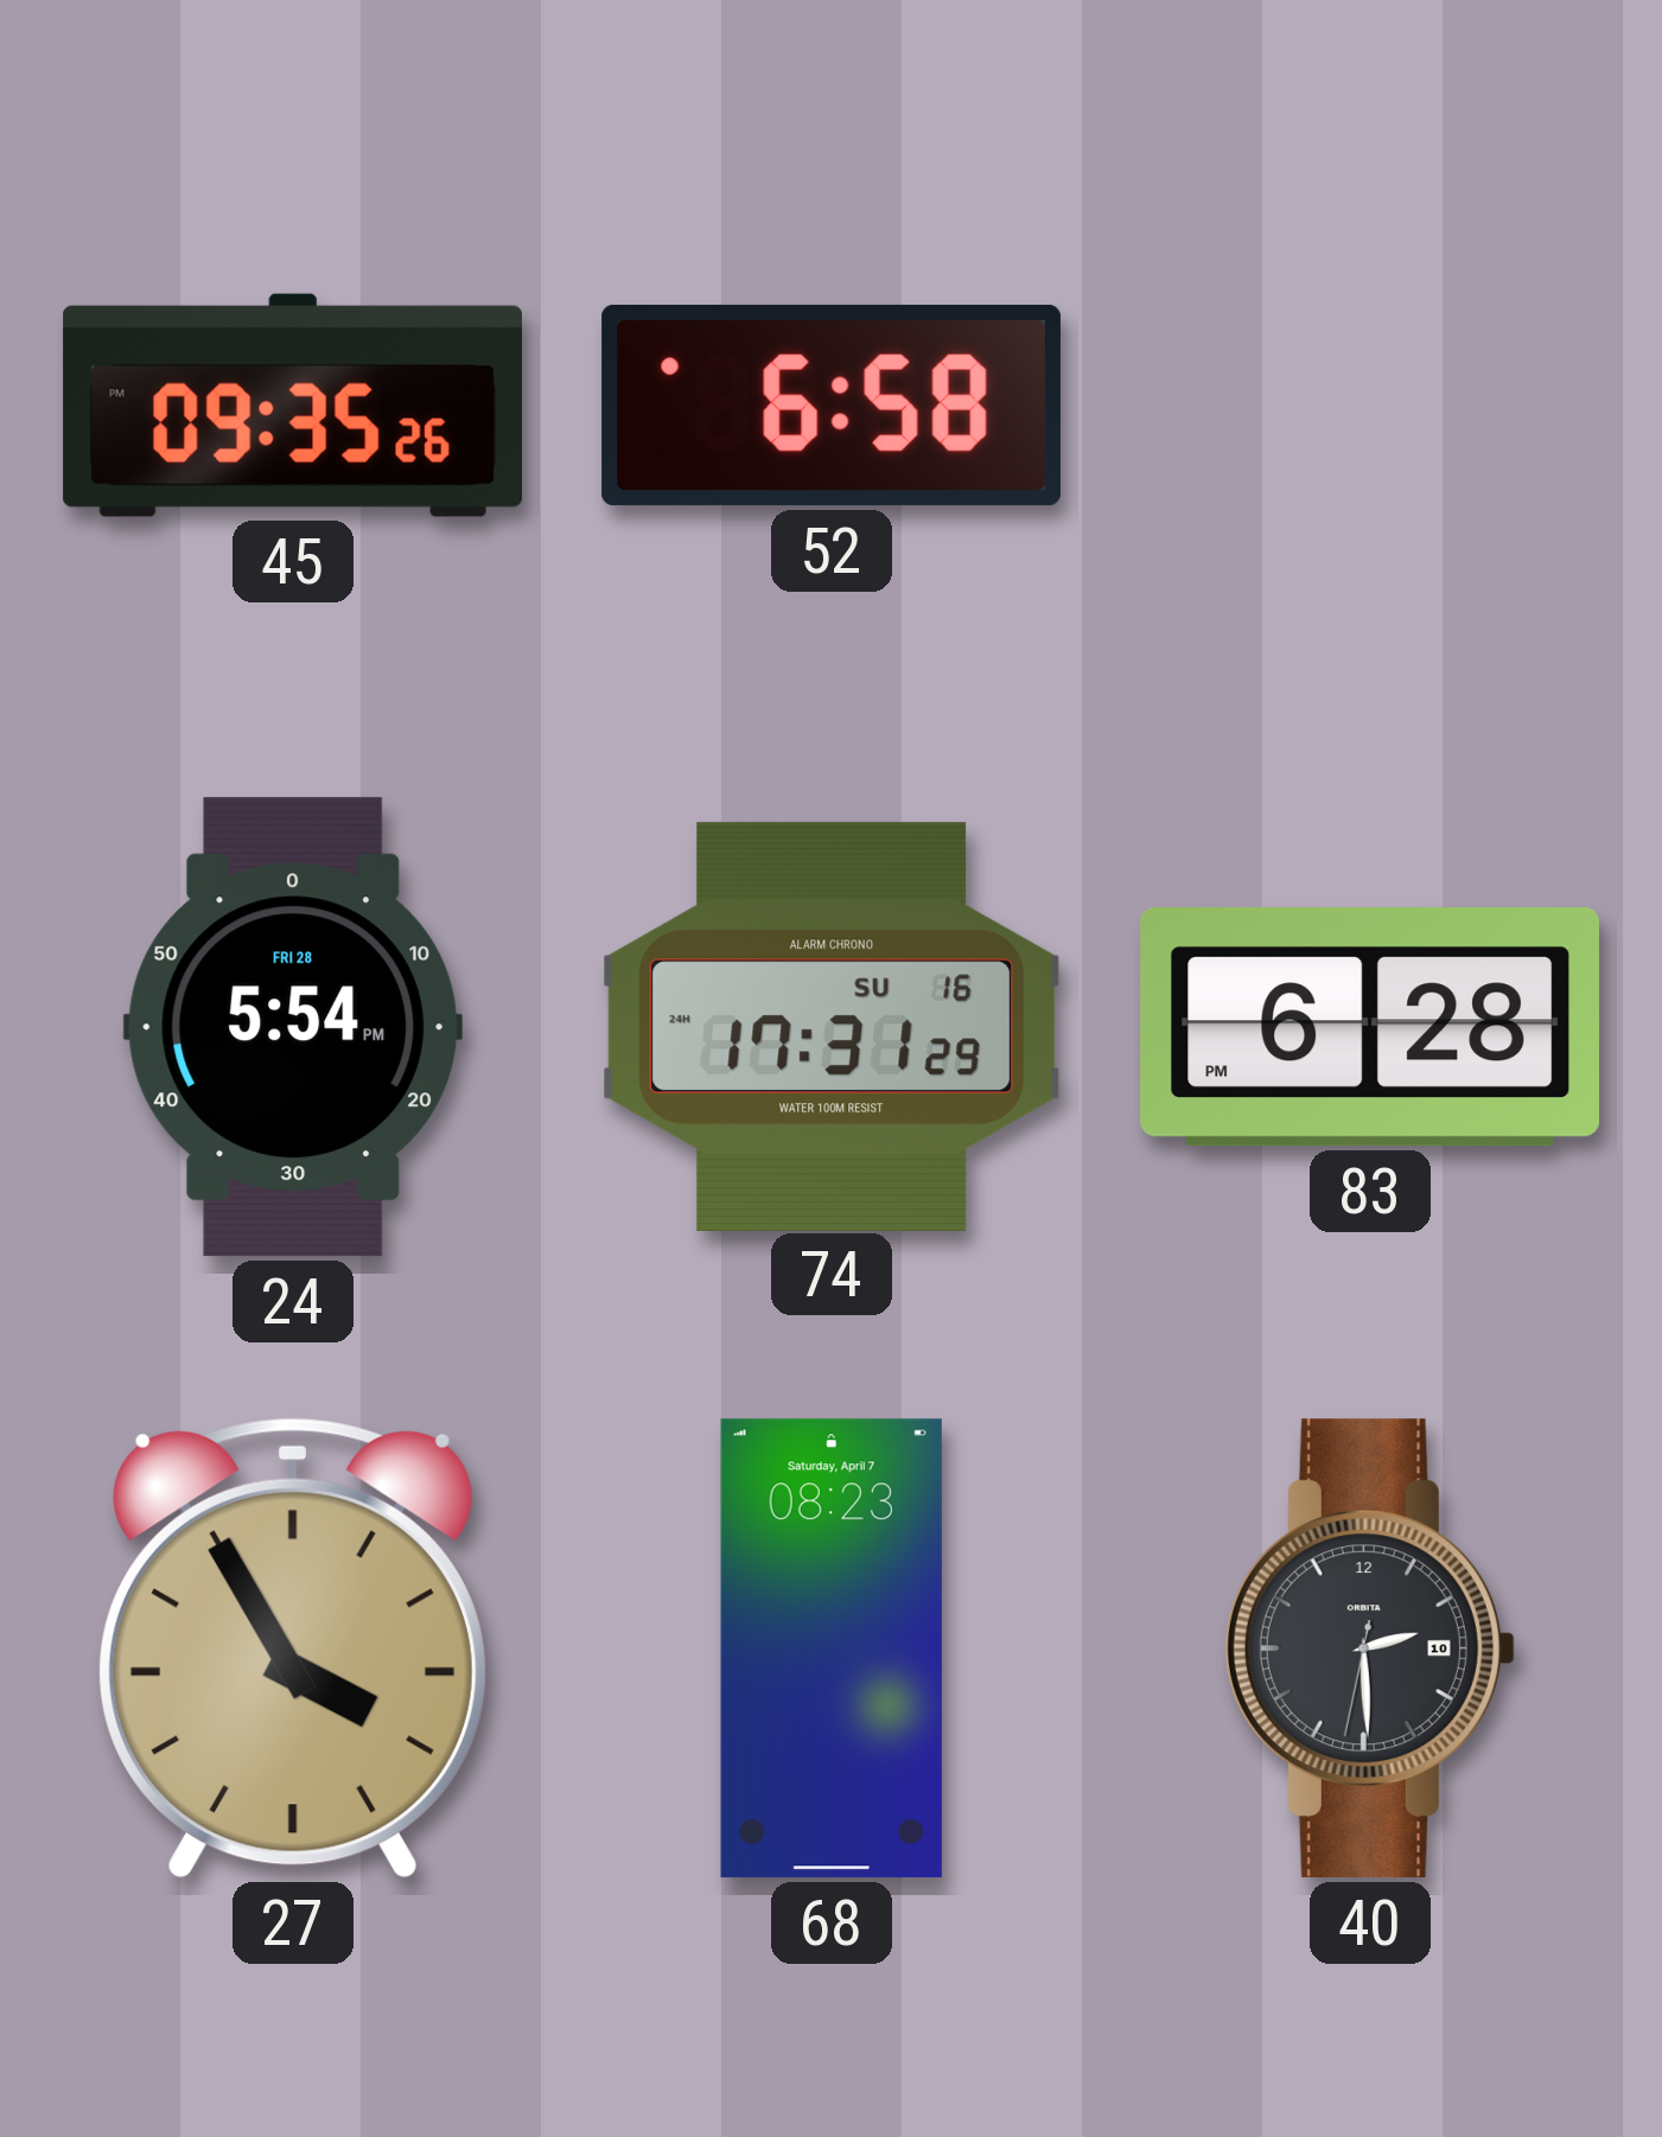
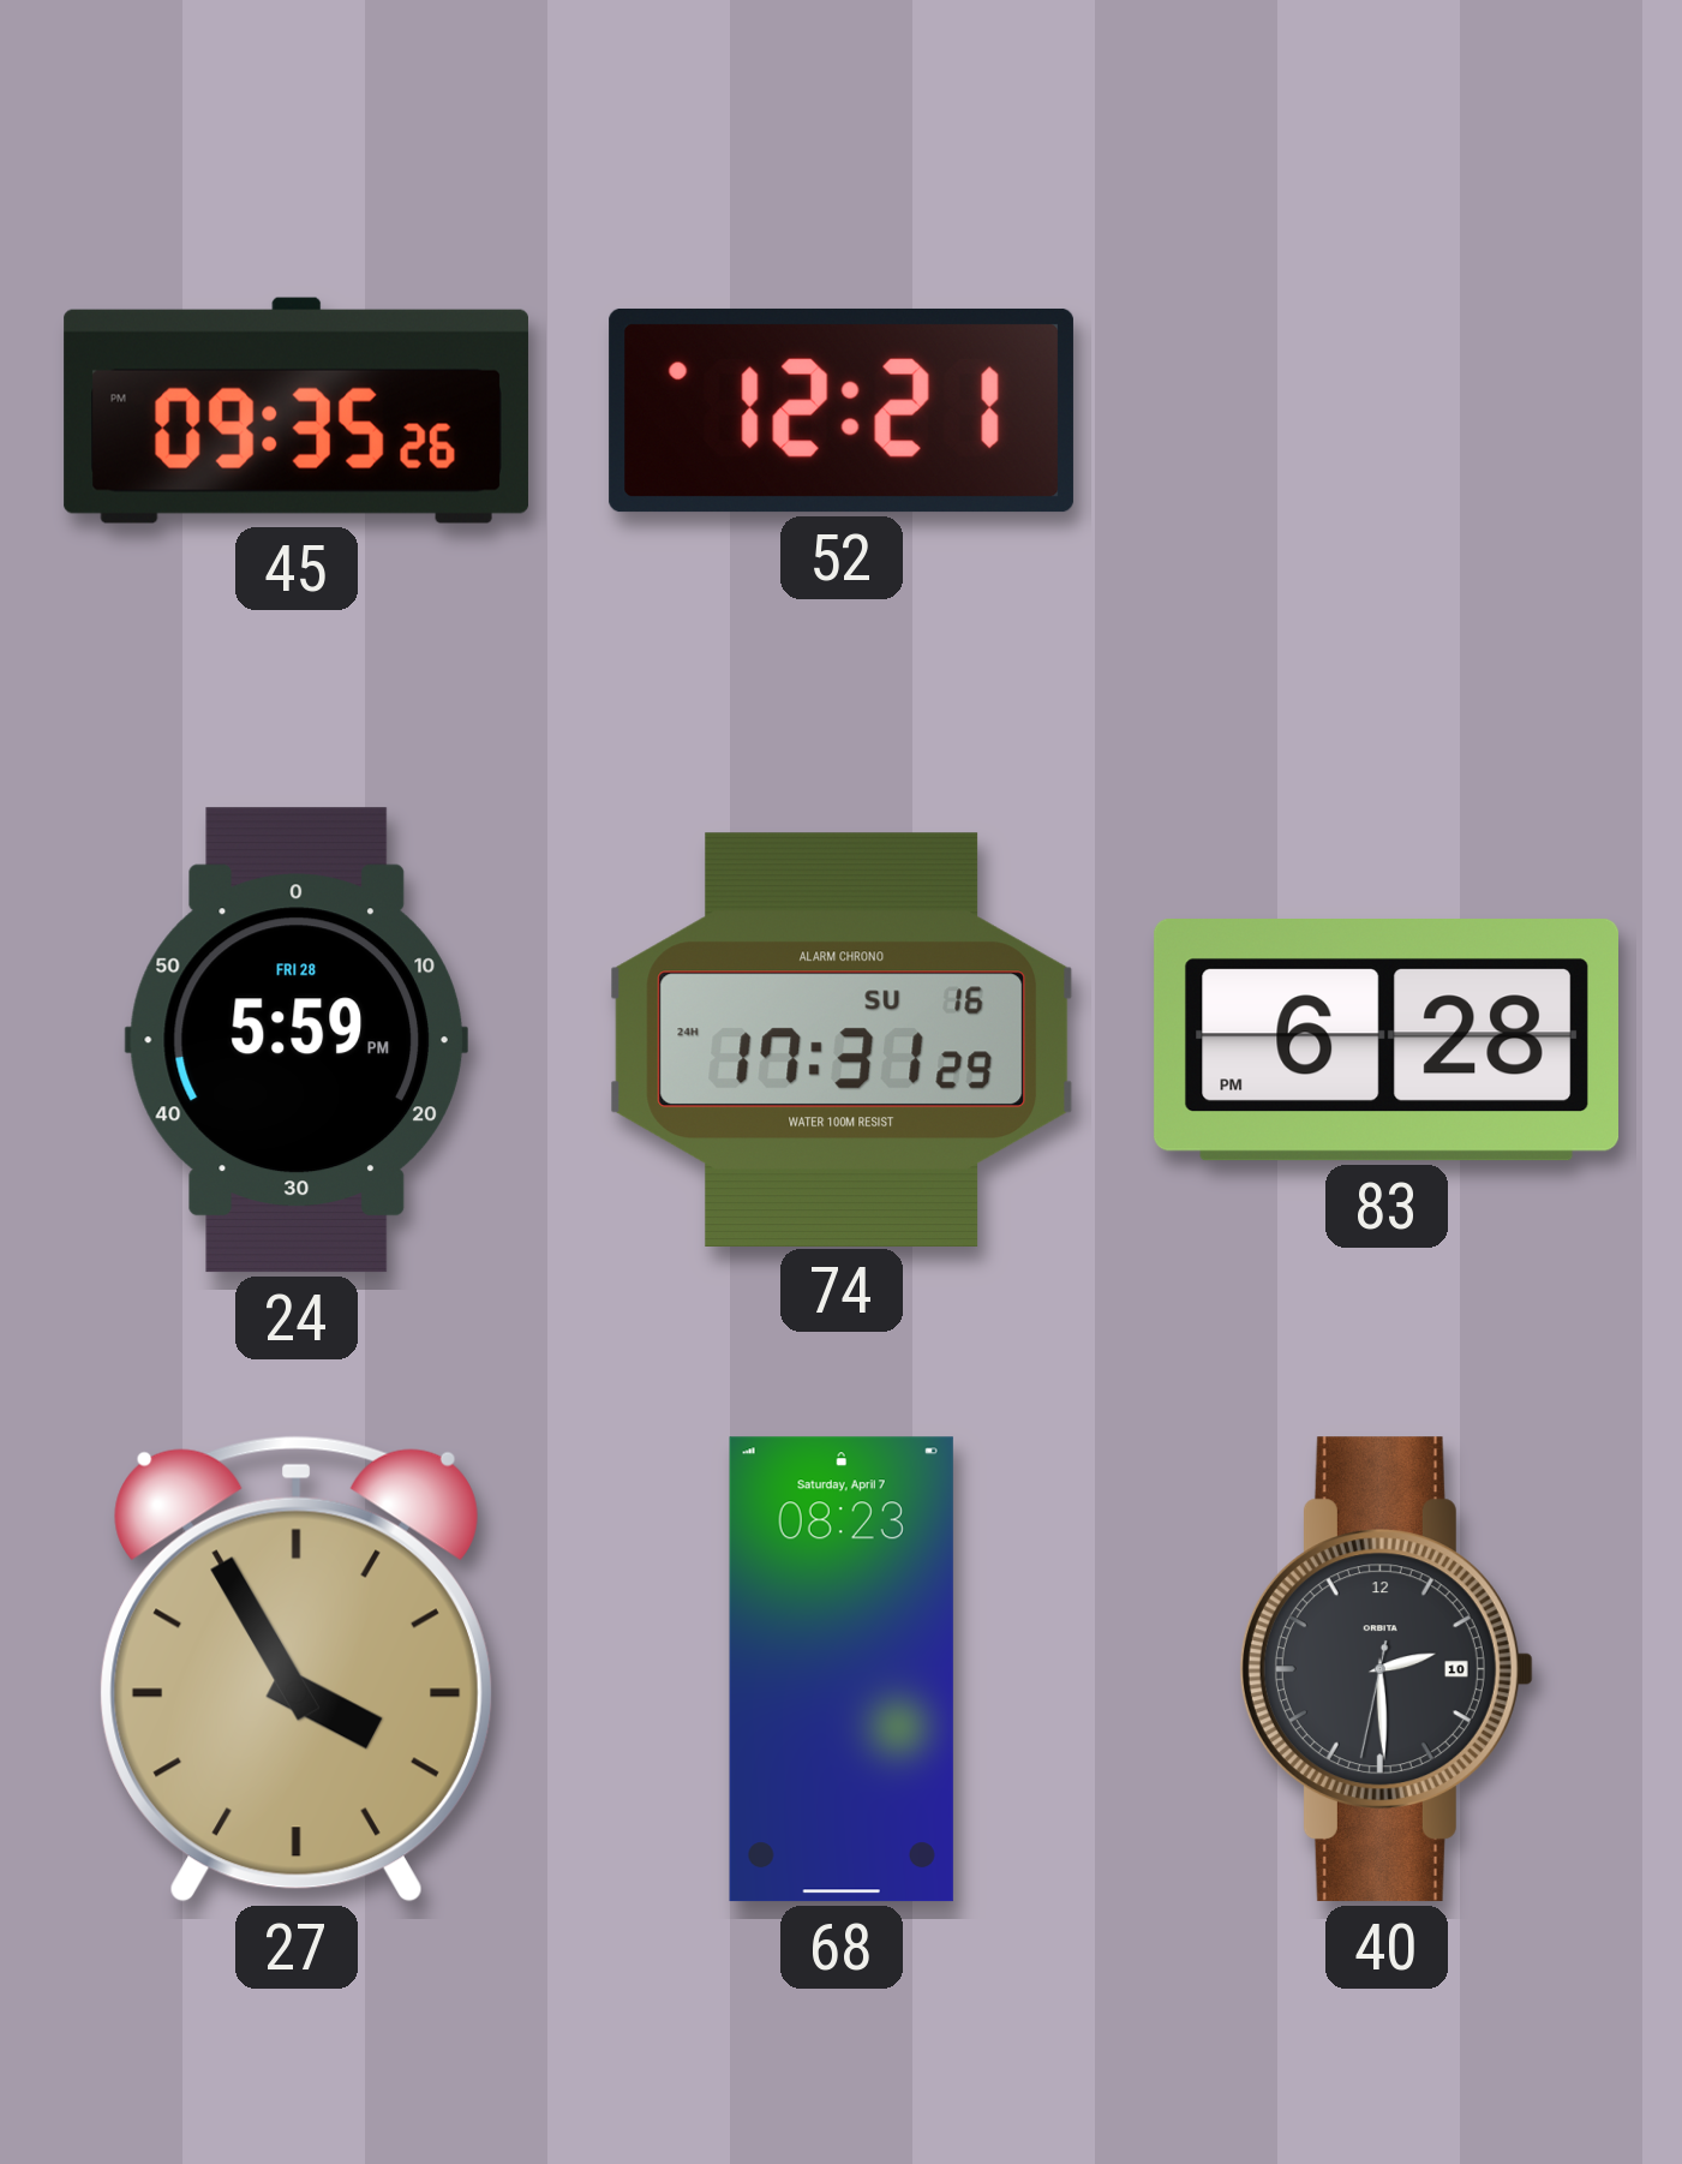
52: 6:58 -> 12:21 (842, 411)
24: 5:54 -> 5:59 (297, 1040)
